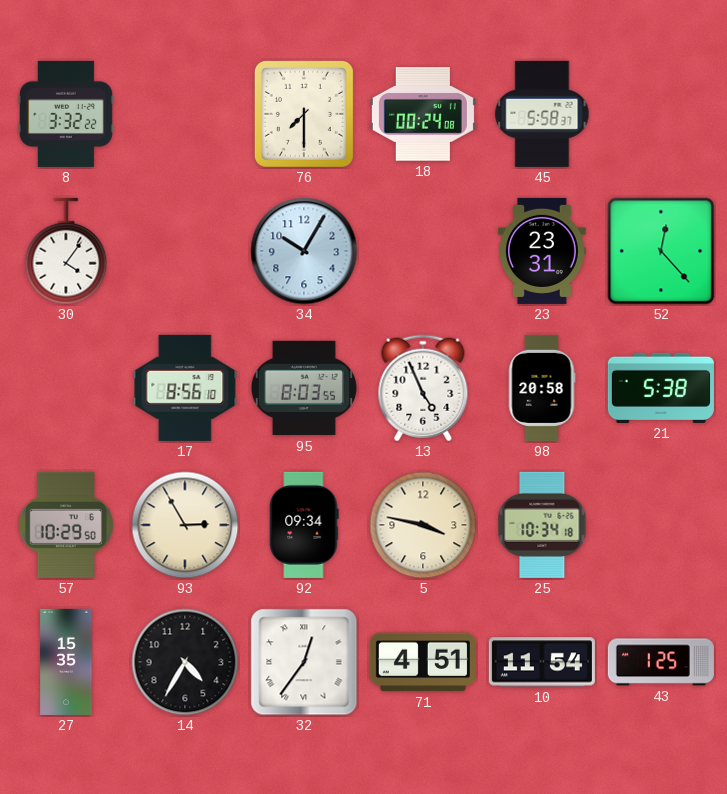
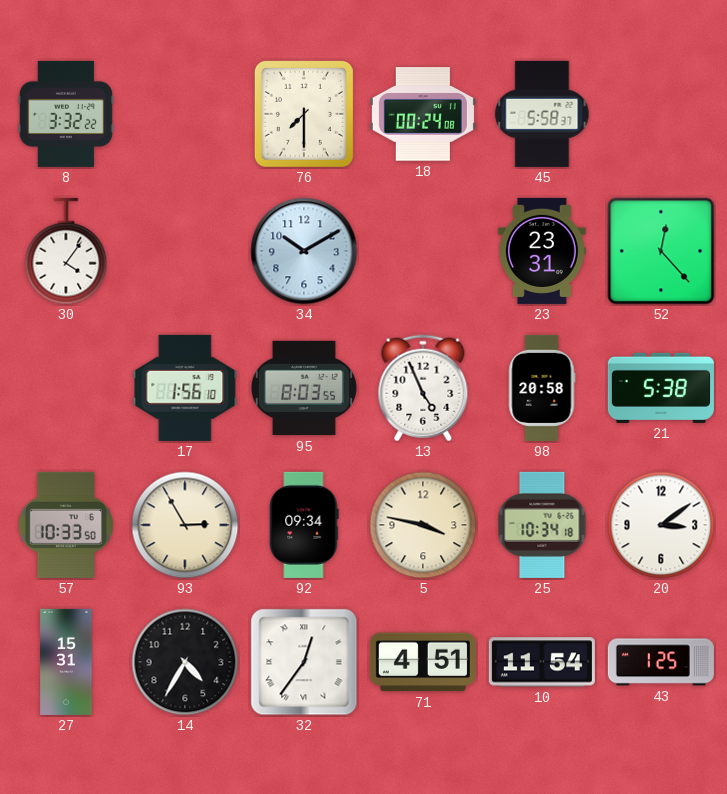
34: 10:05 -> 10:10 (304, 251)
17: 8:56 -> 1:56 (185, 388)
57: 10:29 -> 10:33 (65, 525)
20: none -> 3:09 (661, 525)
27: 15:35 -> 15:31 (66, 662)
